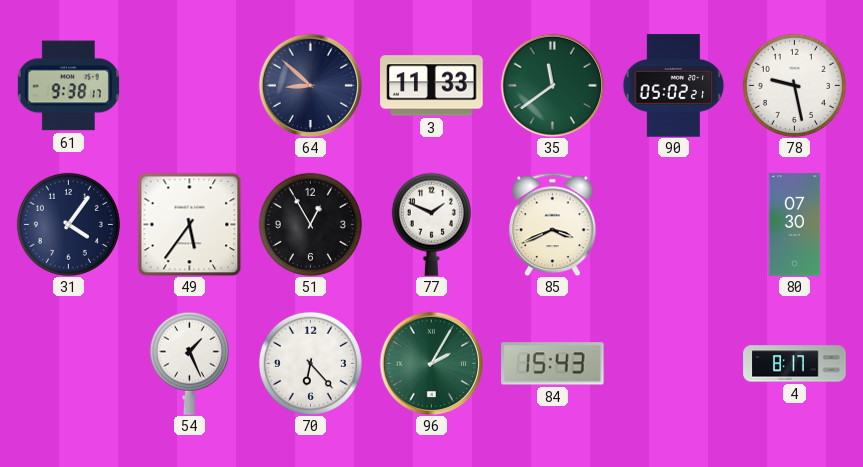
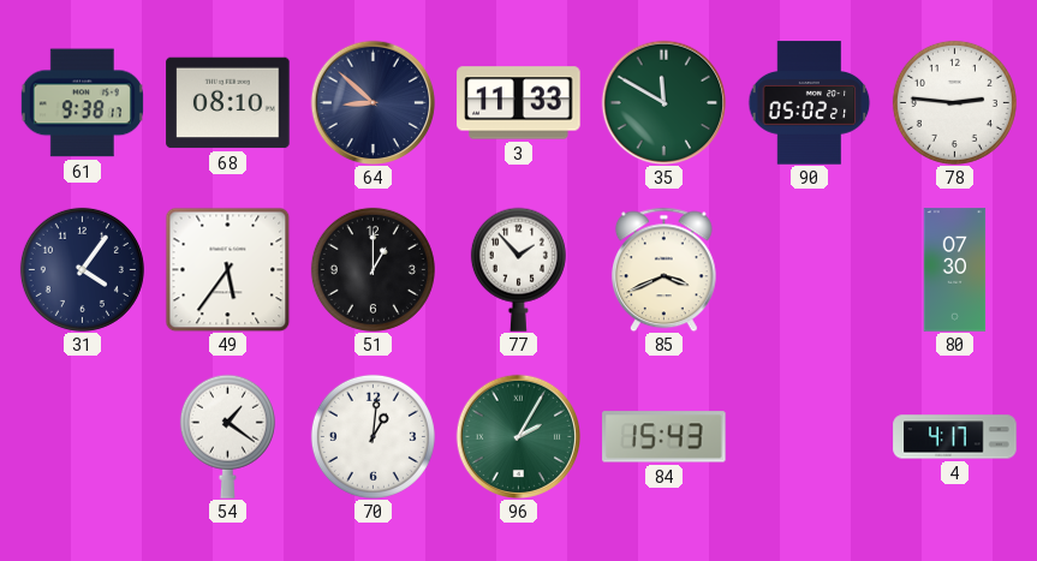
68: none -> 08:10 (228, 103)
35: 11:39 -> 11:50 (663, 102)
78: 9:28 -> 2:46 (954, 102)
51: 12:55 -> 1:00 (373, 269)
77: 1:49 -> 1:53 (518, 269)
54: 1:26 -> 1:21 (227, 436)
70: 6:23 -> 1:01 (373, 436)
4: 8:17 -> 4:17 (955, 437)
